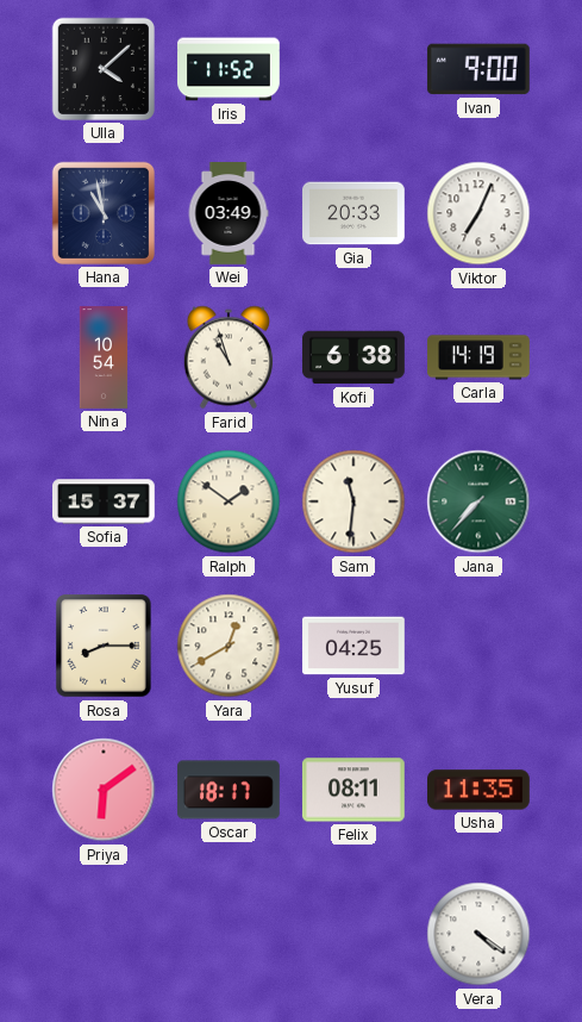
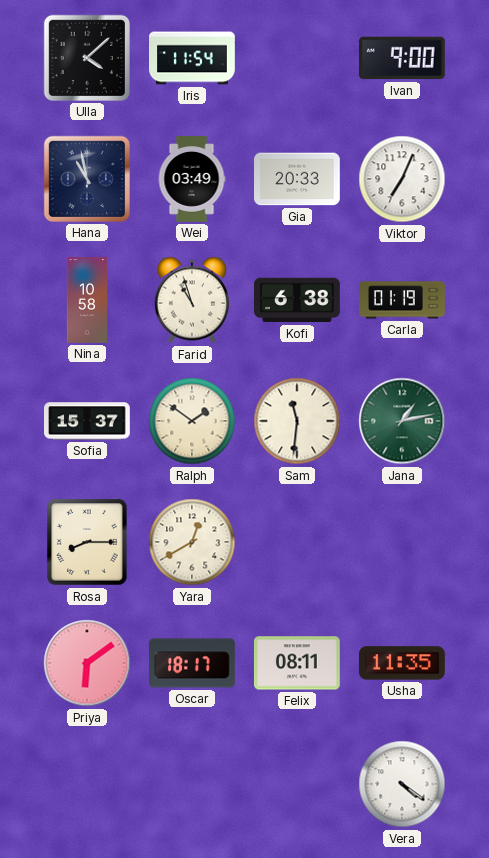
Iris: 11:52 -> 11:54 (193, 58)
Nina: 10:54 -> 10:58 (87, 300)
Carla: 14:19 -> 01:19 (403, 300)
Jana: 7:37 -> 1:13 (402, 421)
Yusuf: 04:25 -> none (355, 646)
